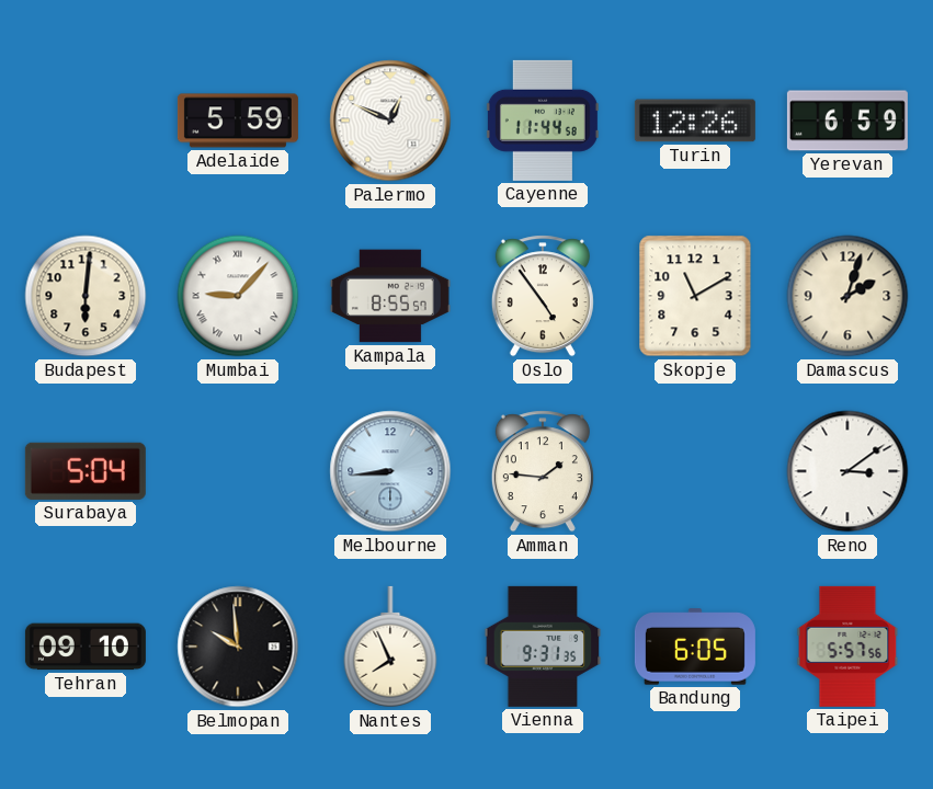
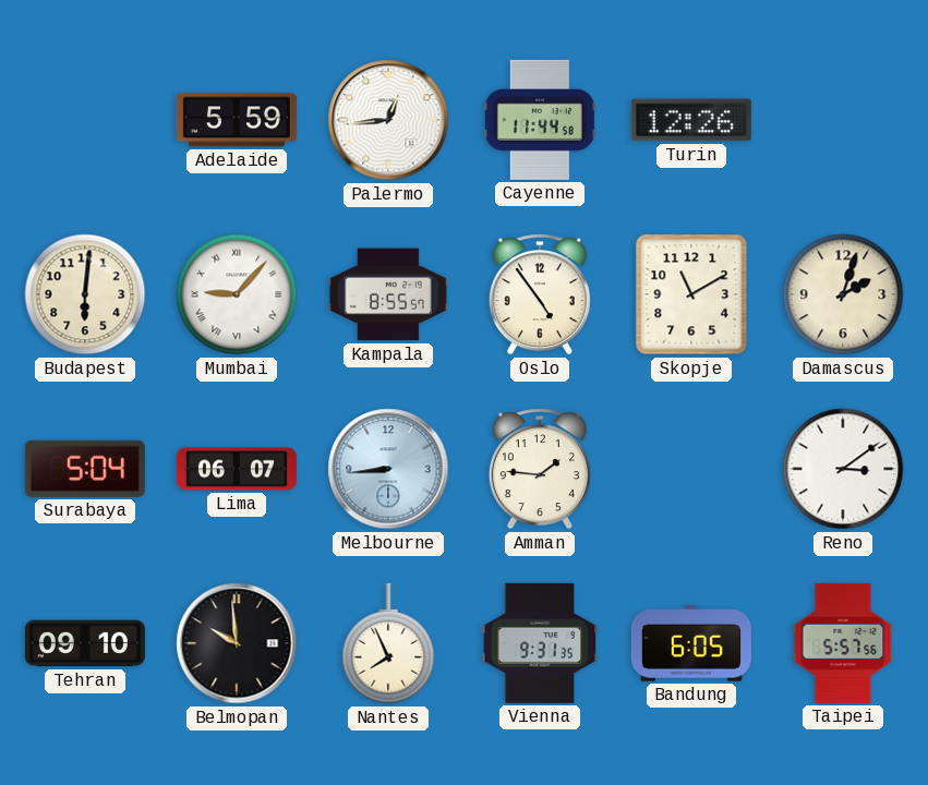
Palermo: 12:49 -> 12:44 (388, 120)
Yerevan: 6:59 -> none (847, 121)
Lima: none -> 06:07 (237, 469)
